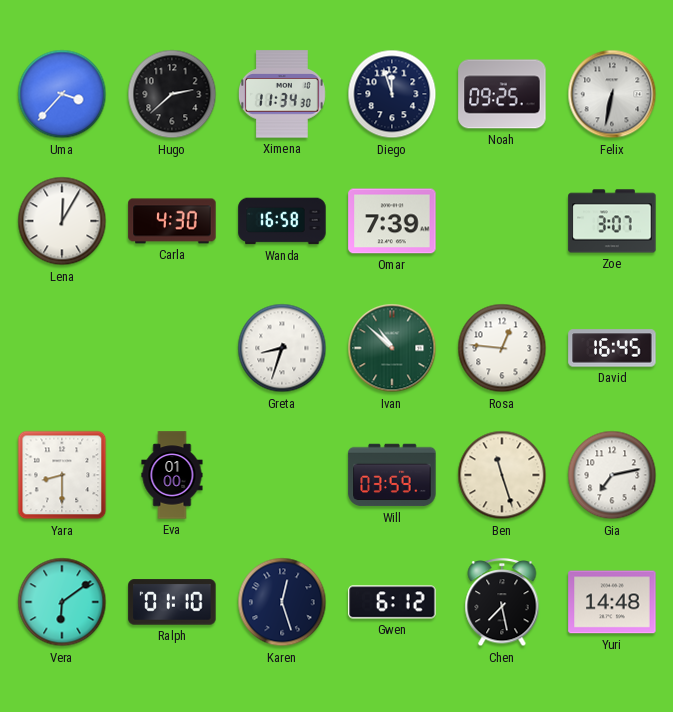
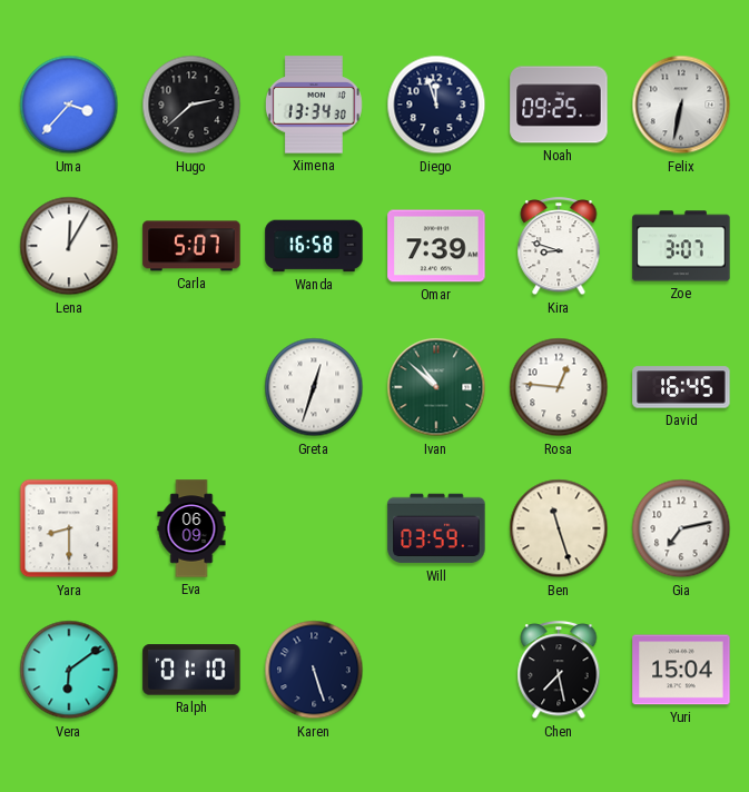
Ximena: 11:34 -> 13:34 (314, 105)
Carla: 4:30 -> 5:07 (191, 246)
Kira: none -> 8:48 (559, 247)
Greta: 8:33 -> 12:33 (314, 387)
Eva: 01:00 -> 06:09 (191, 528)
Karen: 12:27 -> 5:27 (314, 670)
Gwen: 6:12 -> none (392, 602)
Yuri: 14:48 -> 15:04 (681, 670)
